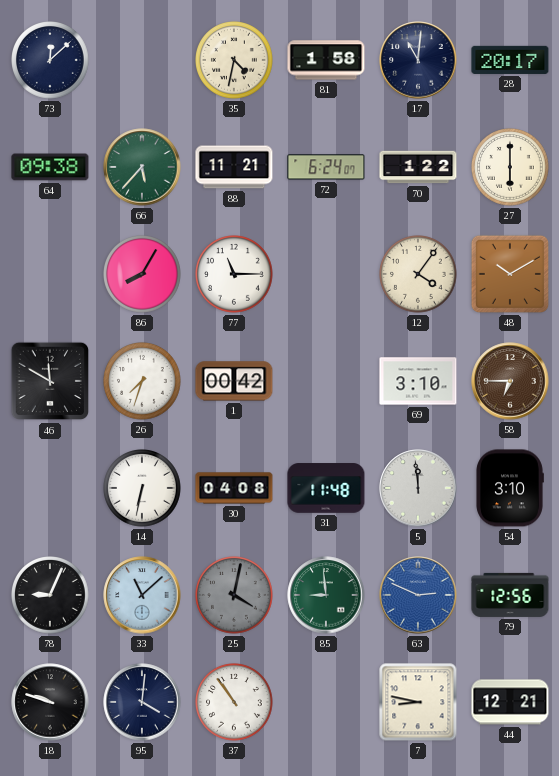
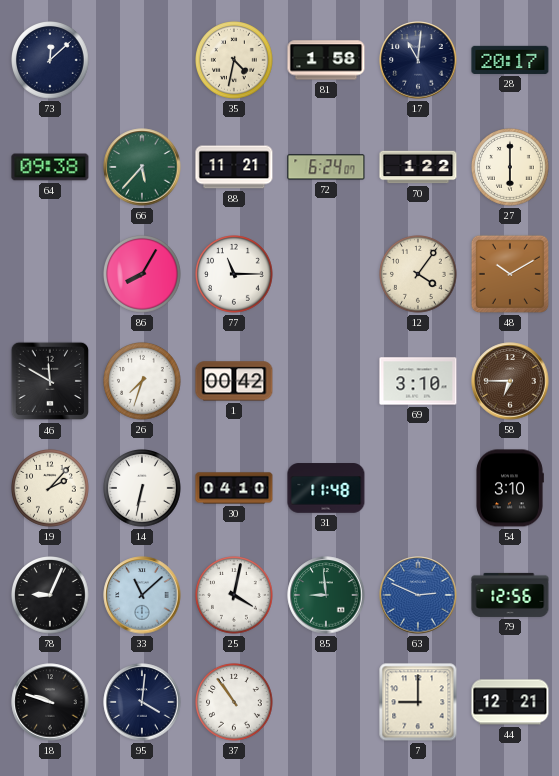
19: none -> 2:07 (51, 489)
30: 04:08 -> 04:10 (234, 488)
5: 11:59 -> none (418, 488)
25 dial: grey -> white (235, 596)
7: 8:47 -> 9:00 (418, 702)
